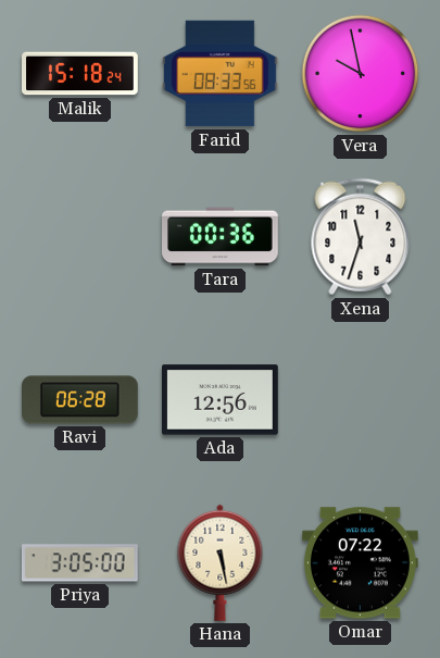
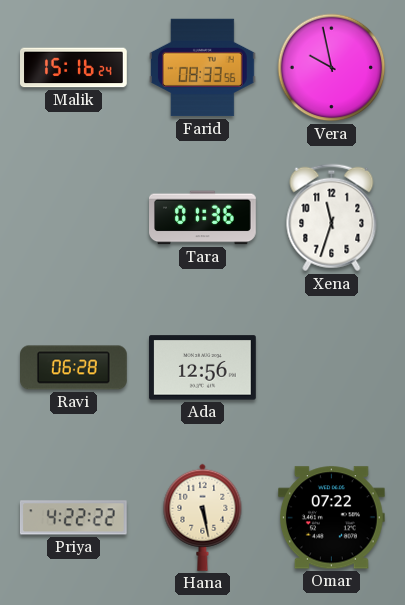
Malik: 15:18 -> 15:16 (74, 68)
Tara: 00:36 -> 01:36 (203, 218)
Priya: 3:05 -> 4:22 (73, 518)
